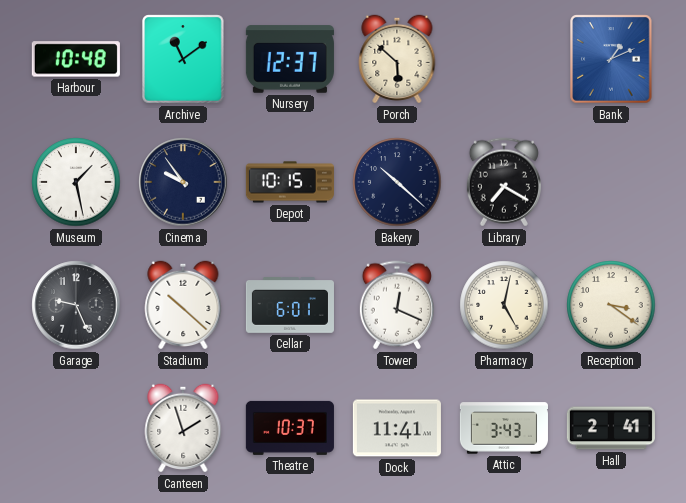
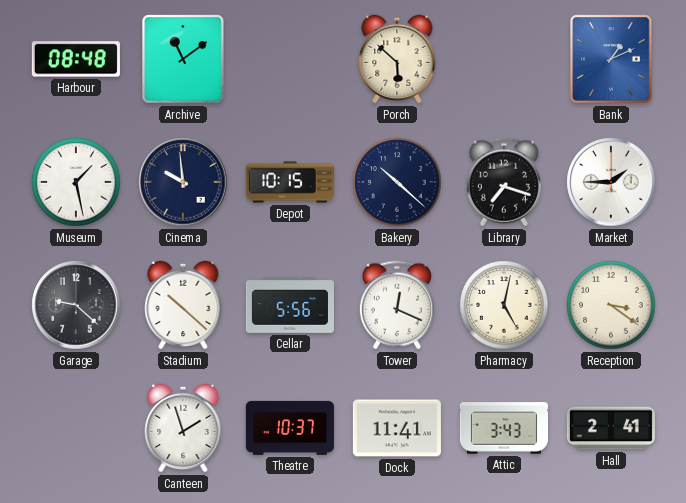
Harbour: 10:48 -> 08:48 (76, 59)
Nursery: 12:37 -> none (290, 59)
Cinema: 9:54 -> 9:59 (183, 182)
Library: 7:20 -> 7:18 (504, 182)
Market: none -> 1:45 (611, 182)
Garage: 9:26 -> 9:22 (76, 305)
Cellar: 6:01 -> 5:56 (290, 305)
